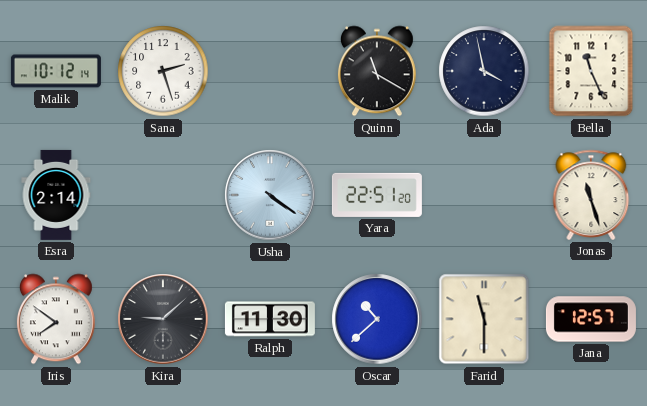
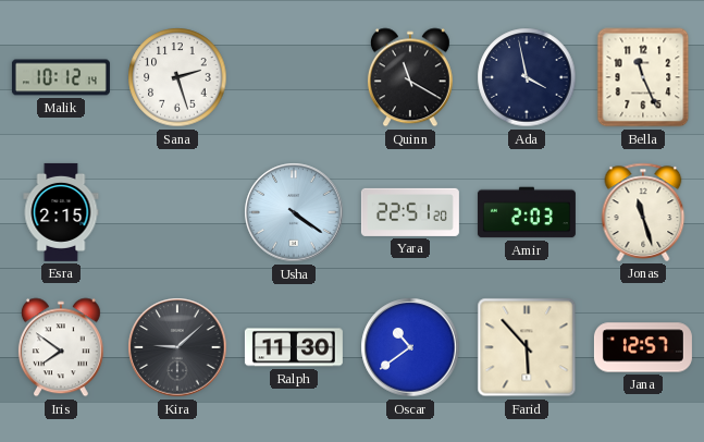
Esra: 2:14 -> 2:15 (61, 212)
Amir: none -> 2:03 (527, 212)
Oscar: 10:38 -> 10:39 (410, 347)
Farid: 11:30 -> 5:53 (527, 347)
